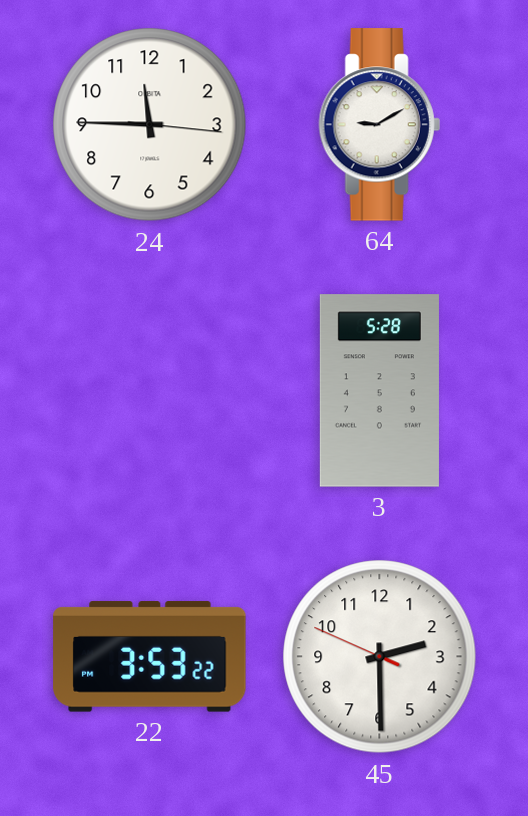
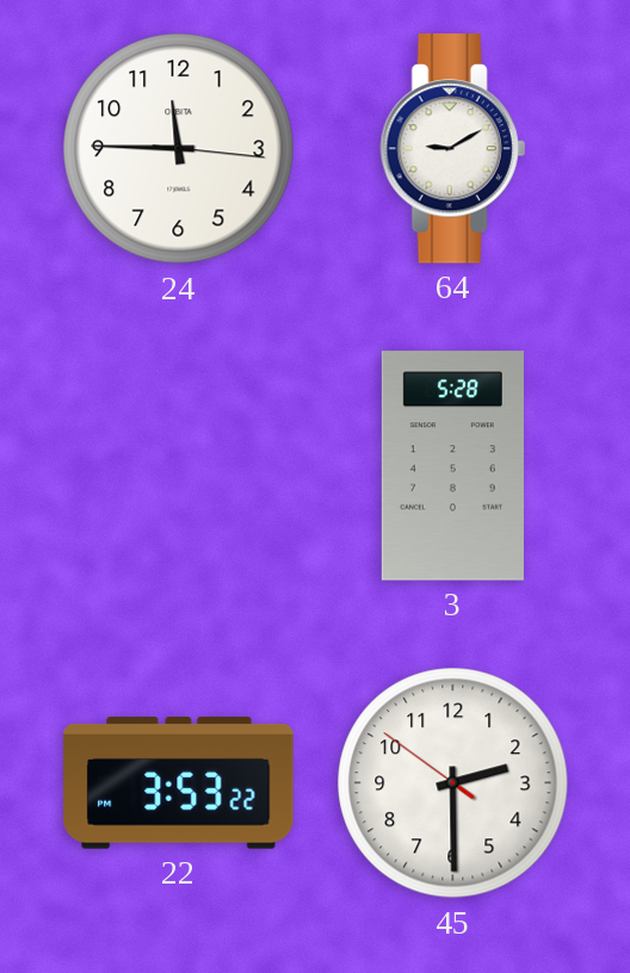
45: 2:29:49 -> 2:29:51 (453, 783)
